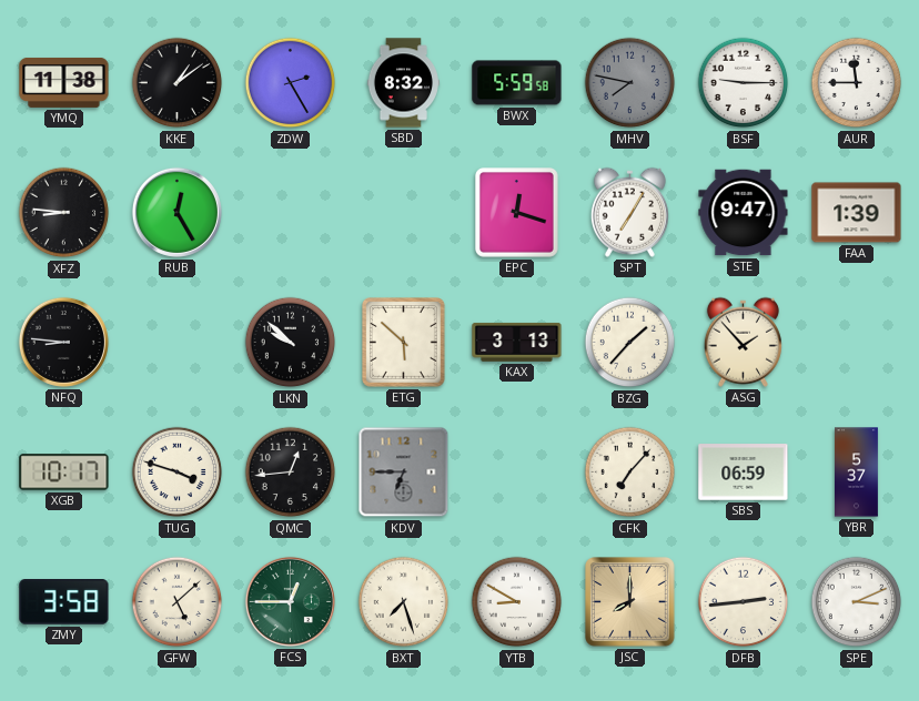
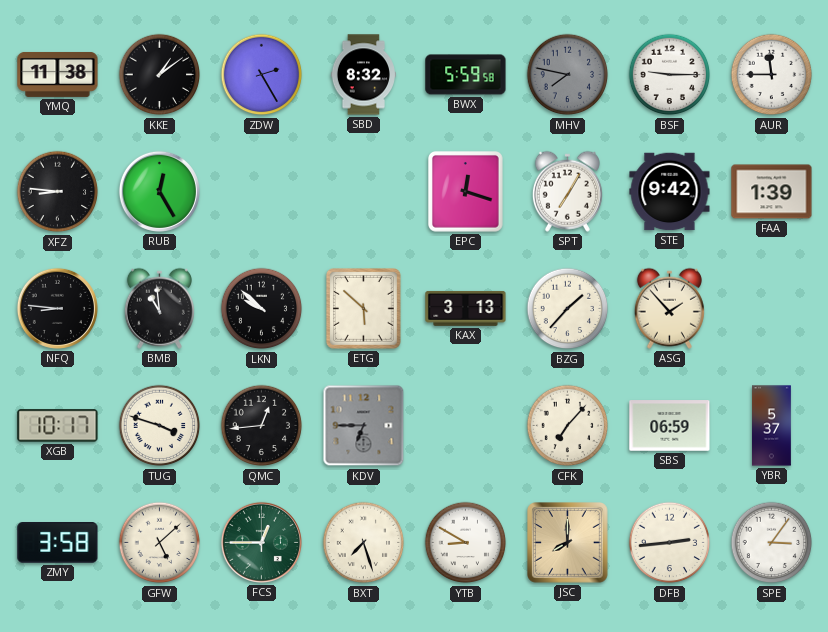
STE: 9:47 -> 9:42 (670, 192)
BMB: none -> 10:59 (159, 308)
SPE: 3:11 -> 3:06 (772, 543)
